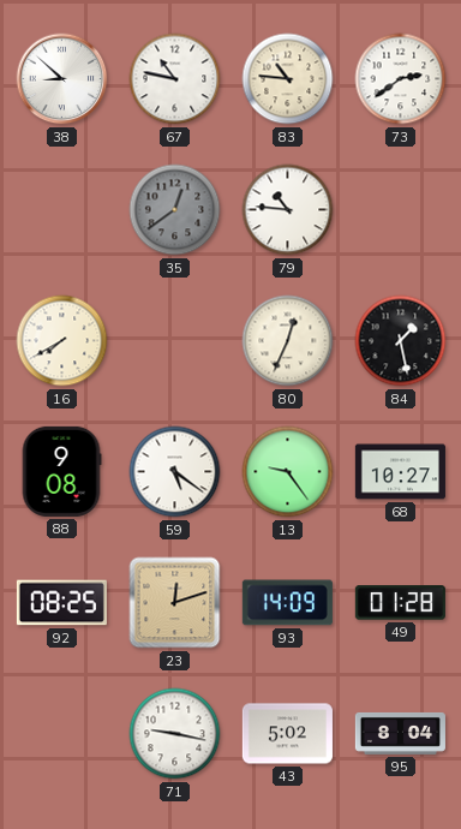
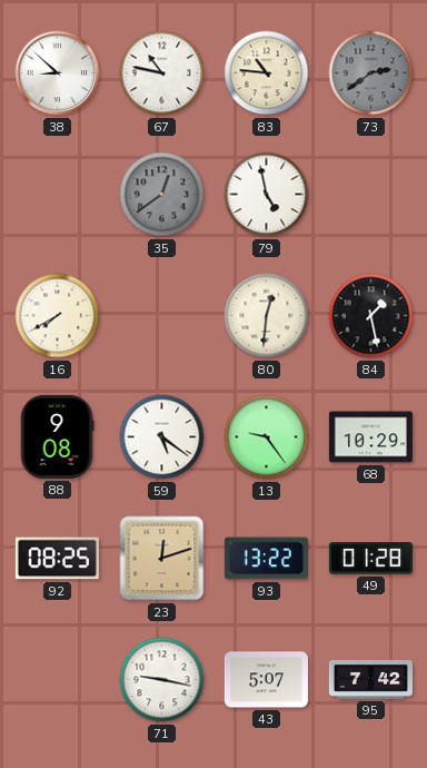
73 dial: white -> grey (371, 73)
79: 10:46 -> 4:58 (267, 195)
80: 12:34 -> 12:31 (267, 316)
68: 10:27 -> 10:29 (370, 437)
93: 14:09 -> 13:22 (266, 559)
43: 5:02 -> 5:07 (266, 680)
95: 8:04 -> 7:42 (370, 680)
